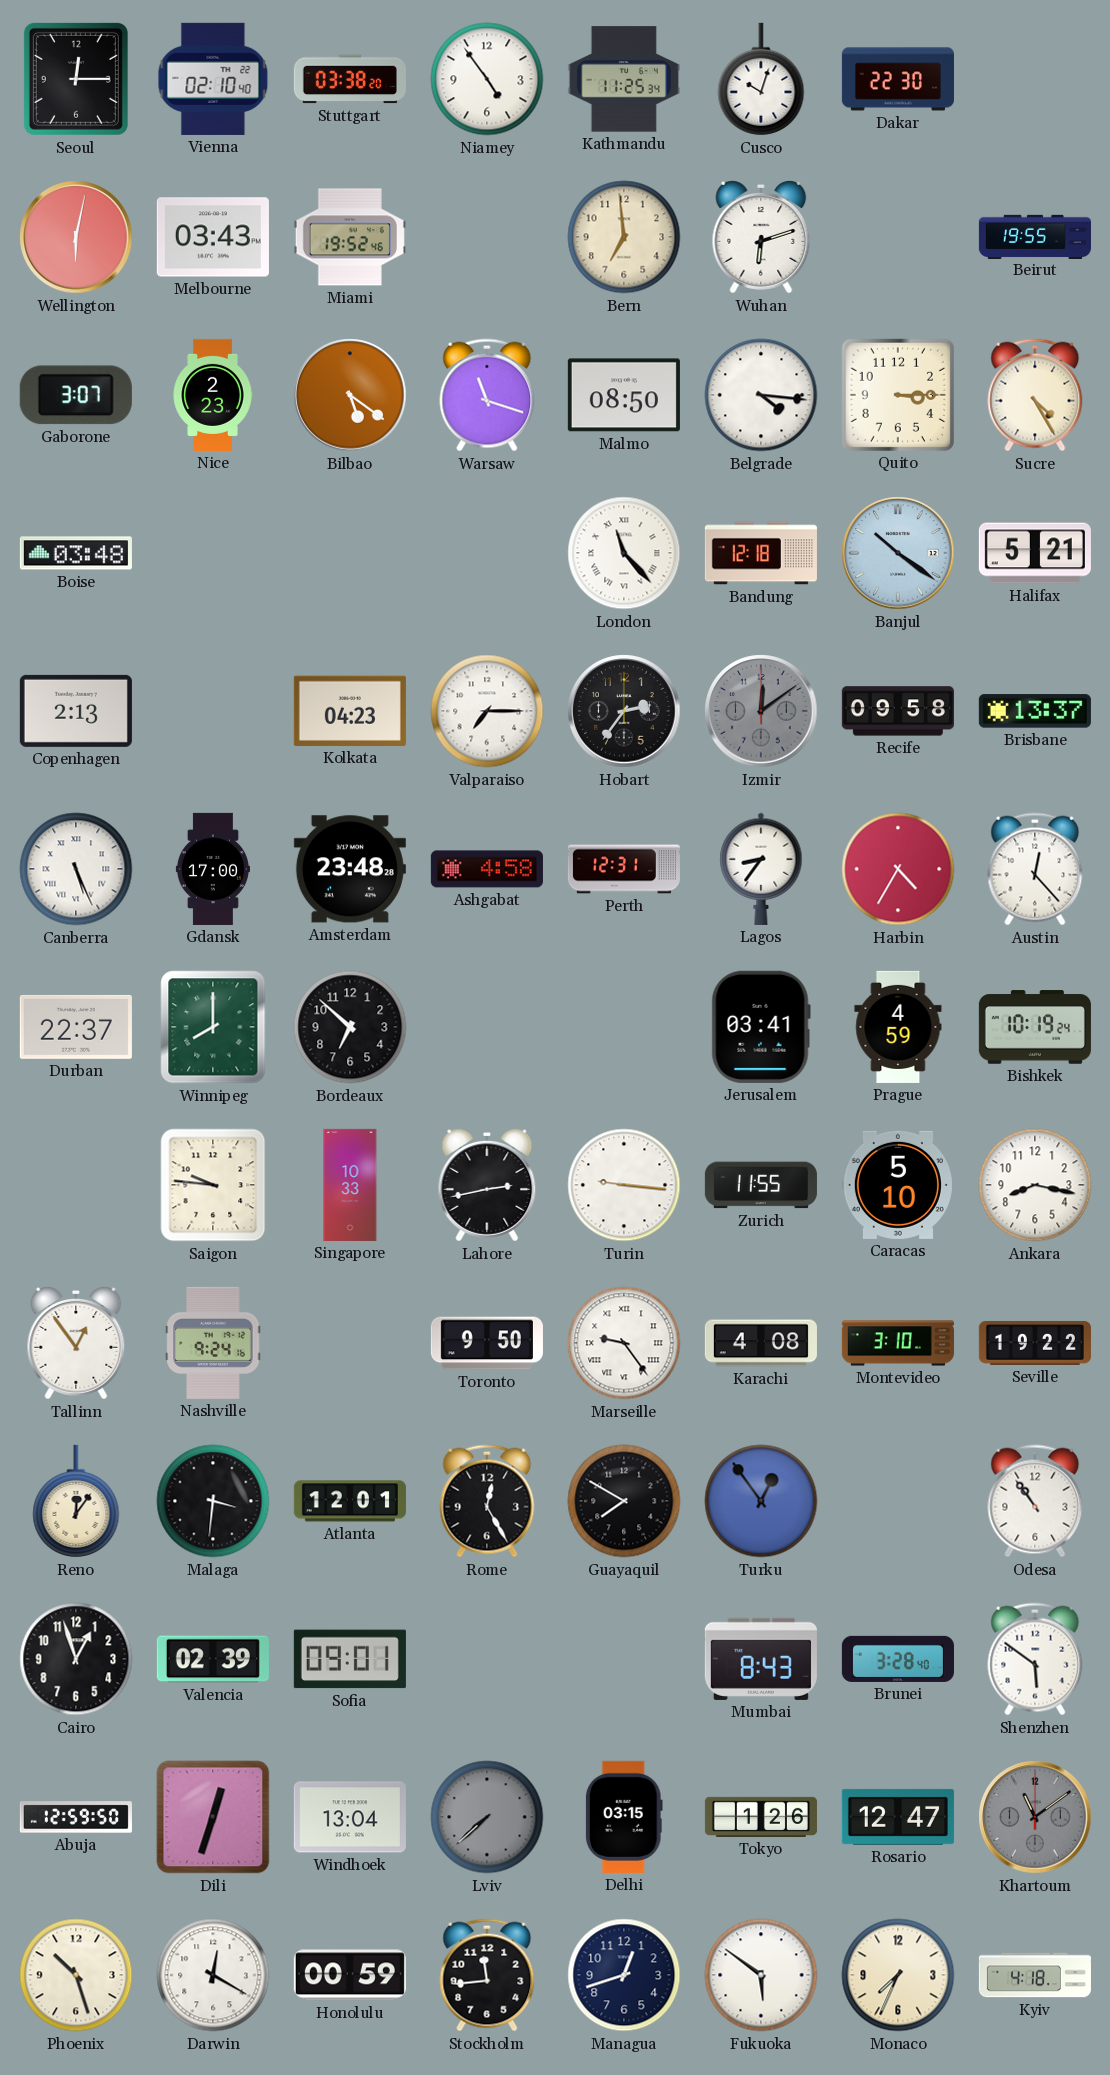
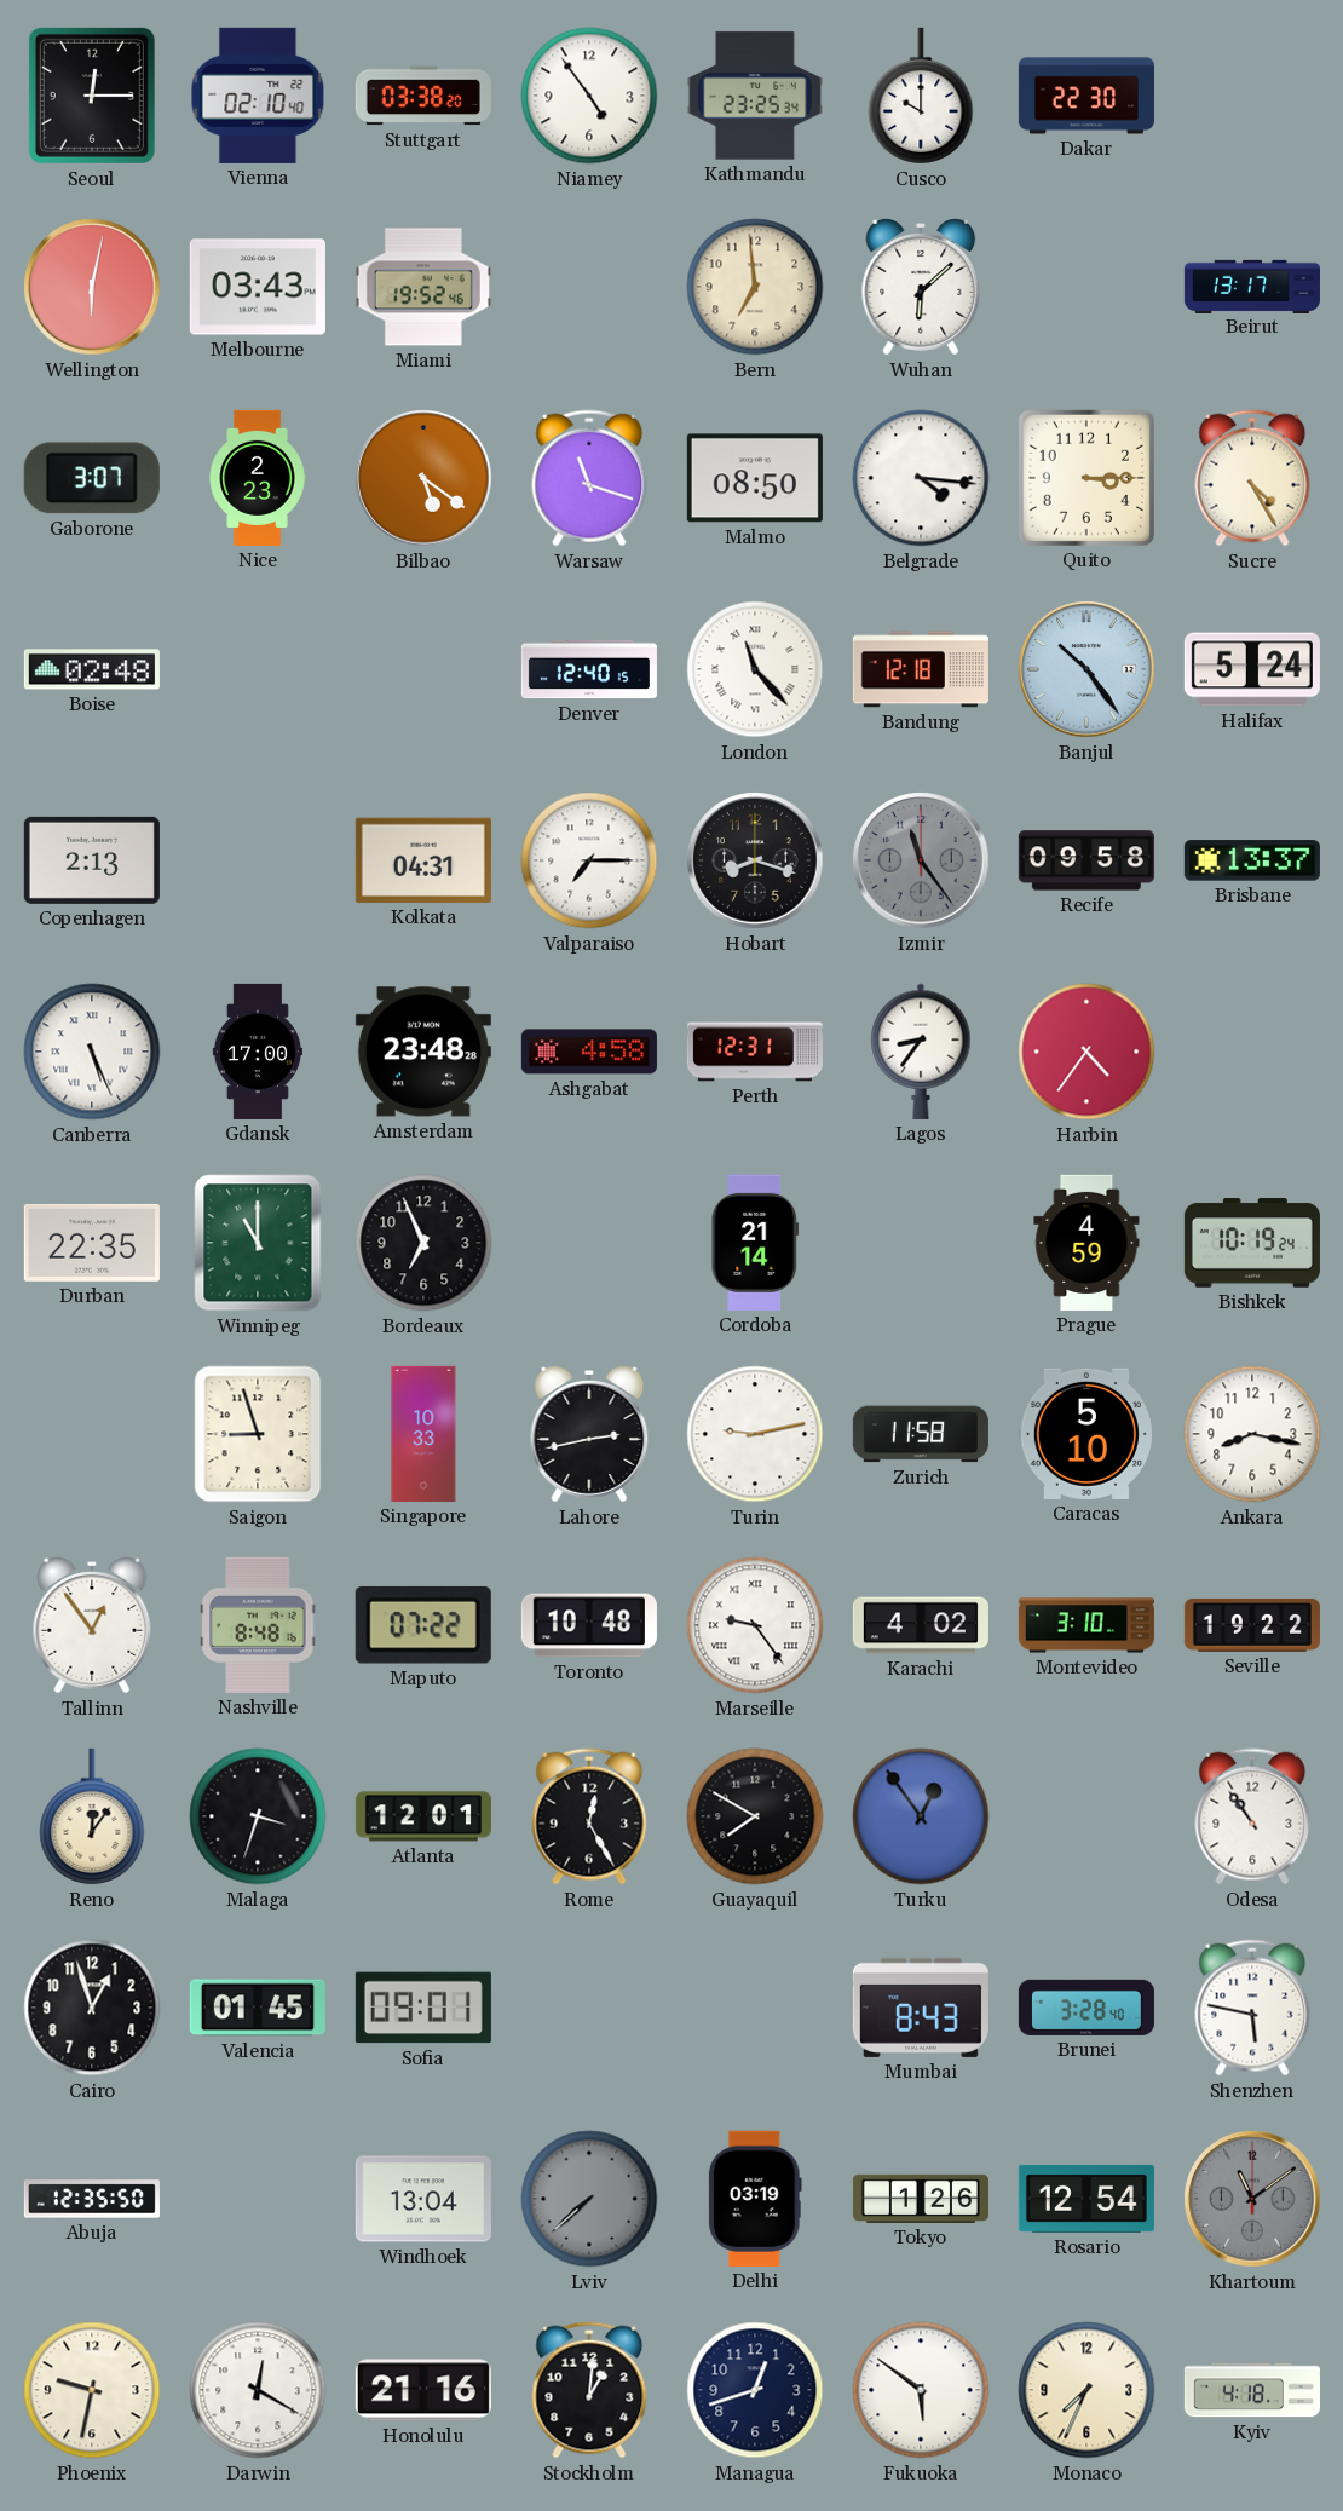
Kathmandu: 11:25 -> 23:25 (755, 96)
Cusco: 10:03 -> 10:00 (921, 96)
Wuhan: 6:12 -> 6:08 (921, 288)
Beirut: 19:55 -> 13:17 (1252, 286)
Boise: 03:48 -> 02:48 (92, 669)
Denver: none -> 12:40 (589, 669)
Banjul: 10:21 -> 10:24 (1086, 669)
Halifax: 5:21 -> 5:24 (1252, 669)
Kolkata: 04:23 -> 04:31 (423, 860)
Hobart: 2:36 -> 8:18 (755, 860)
Izmir: 12:09 -> 11:24 (921, 860)
Harbin: 4:35 -> 4:36 (1086, 1052)
Austin: 12:23 -> none (1035, 869)
Durban: 22:37 -> 22:35 (92, 1243)
Winnipeg: 8:00 -> 11:00 (258, 1243)
Bordeaux: 6:52 -> 6:56 (423, 1243)
Cordoba: none -> 21:14 (755, 1243)
Jerusalem: 03:41 -> none (761, 1027)
Saigon: 9:46 -> 8:57 (258, 1434)
Turin: 9:16 -> 9:13 (755, 1434)
Zurich: 11:55 -> 11:58 (921, 1434)
Nashville: 9:24 -> 8:48 (258, 1625)
Maputo: none -> 07:22 (423, 1625)
Toronto: 9:50 -> 10:48 (589, 1625)
Karachi: 4:08 -> 4:02 (921, 1625)
Malaga: 3:31 -> 3:33 (258, 1816)
Valencia: 02:39 -> 01:45 (258, 2008)
Shenzhen: 5:51 -> 5:47 (1252, 2008)
Abuja: 12:59 -> 12:35 (92, 2199)
Dili: 12:33 -> none (213, 1817)
Delhi: 03:15 -> 03:19 (755, 2199)
Rosario: 12:47 -> 12:54 (1086, 2199)
Phoenix: 10:27 -> 9:32 (92, 2390)
Honolulu: 00:59 -> 21:16 (423, 2390)
Stockholm: 11:44 -> 1:01 (589, 2390)
